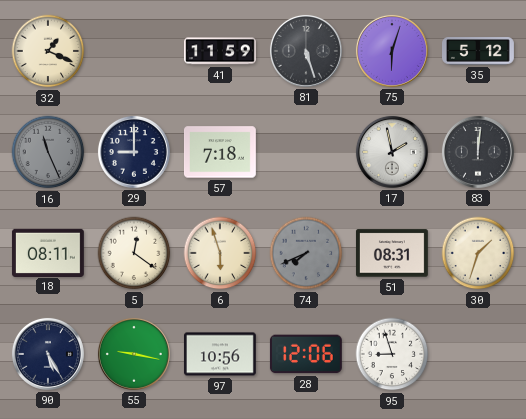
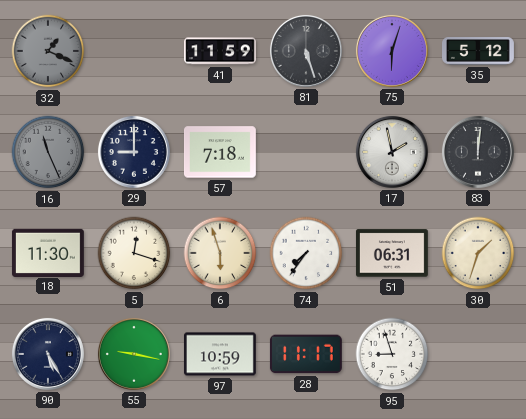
32 dial: cream -> grey (48, 51)
18: 08:11 -> 11:30 (48, 252)
5: 12:21 -> 12:18 (134, 253)
74: 7:41 -> 7:36 (306, 253)
74 dial: grey -> white (306, 253)
51: 08:31 -> 06:31 (392, 253)
97: 10:56 -> 10:59 (220, 354)
28: 12:06 -> 11:17 (306, 354)
